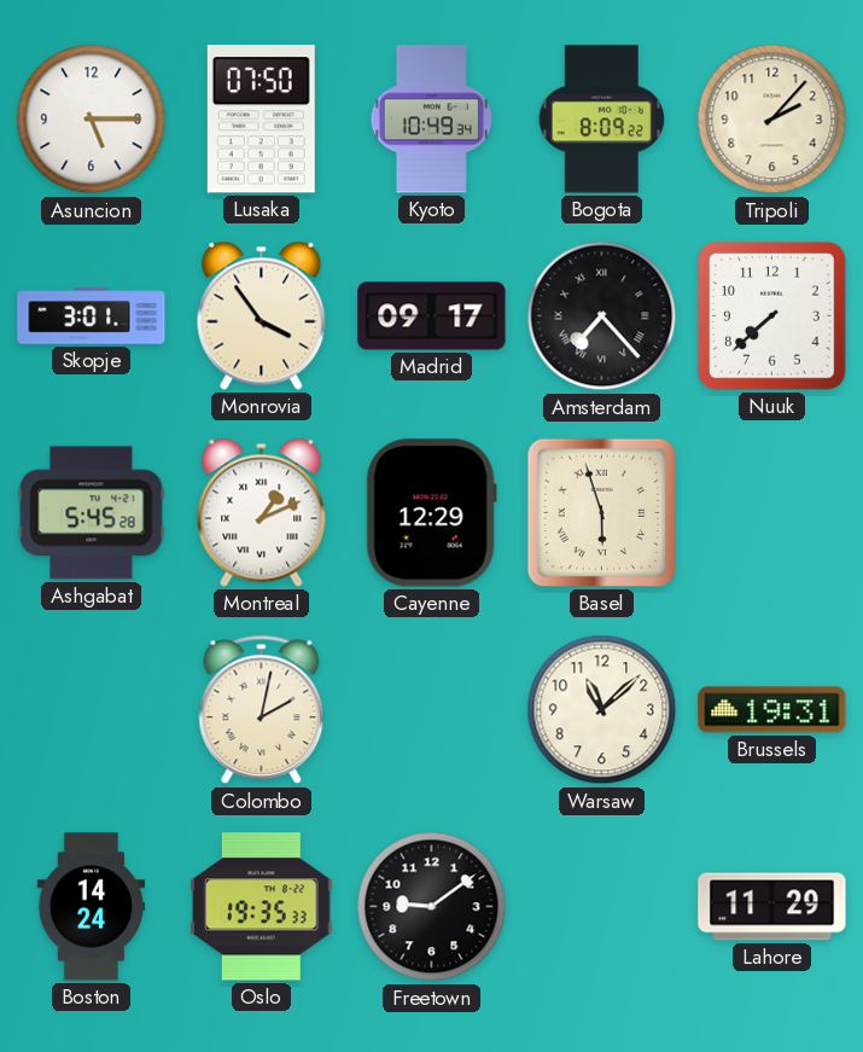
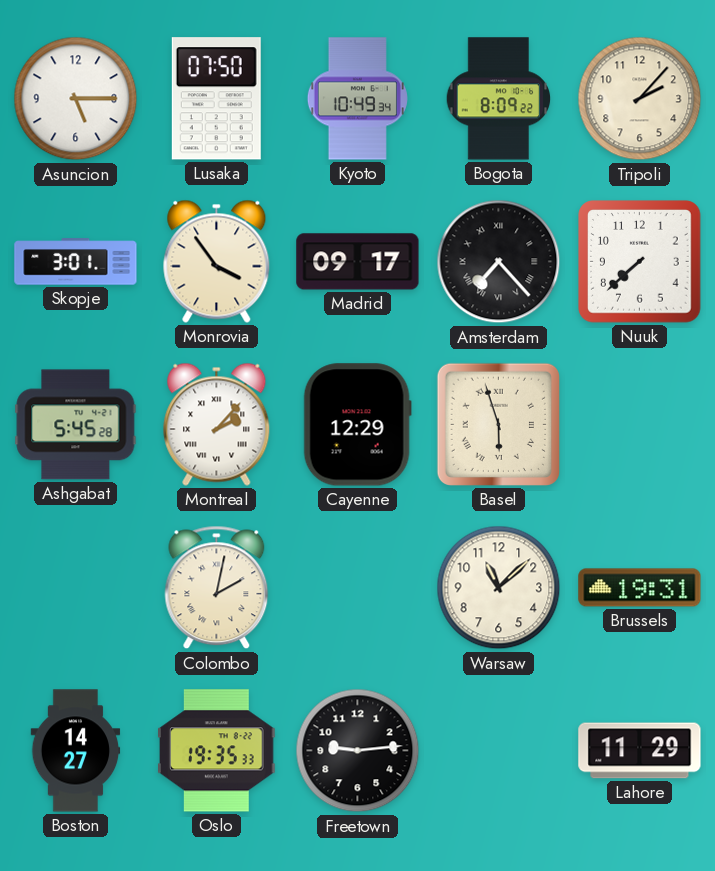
Montreal: 1:11 -> 2:07 (217, 424)
Boston: 14:24 -> 14:27 (76, 751)
Freetown: 9:09 -> 9:14 (358, 751)
